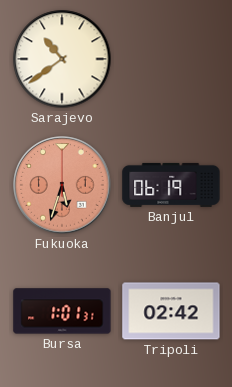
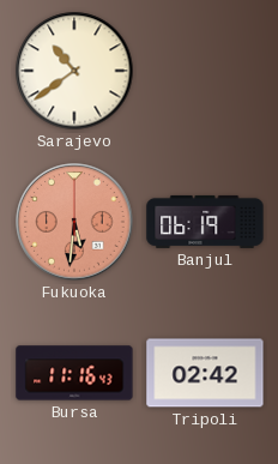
Fukuoka: 5:33 -> 5:31 (74, 222)
Bursa: 1:01 -> 11:16 (74, 373)
